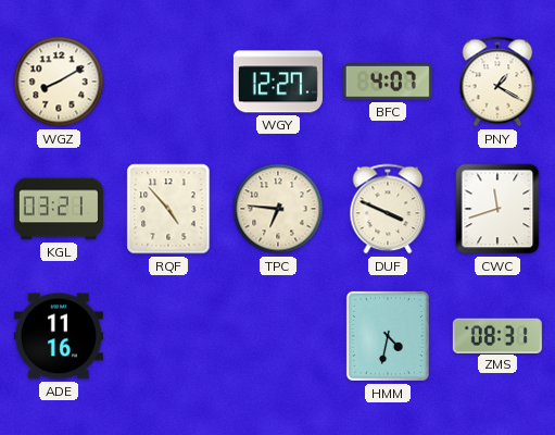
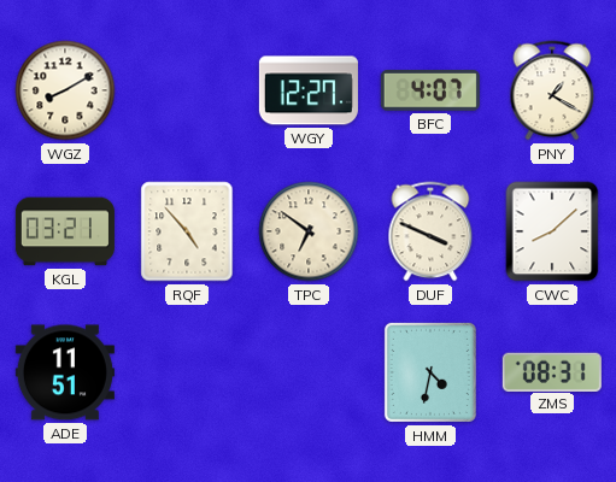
TPC: 6:46 -> 6:51 (309, 231)
CWC: 11:42 -> 8:08 (552, 231)
ADE: 11:16 -> 11:51 (65, 372)
